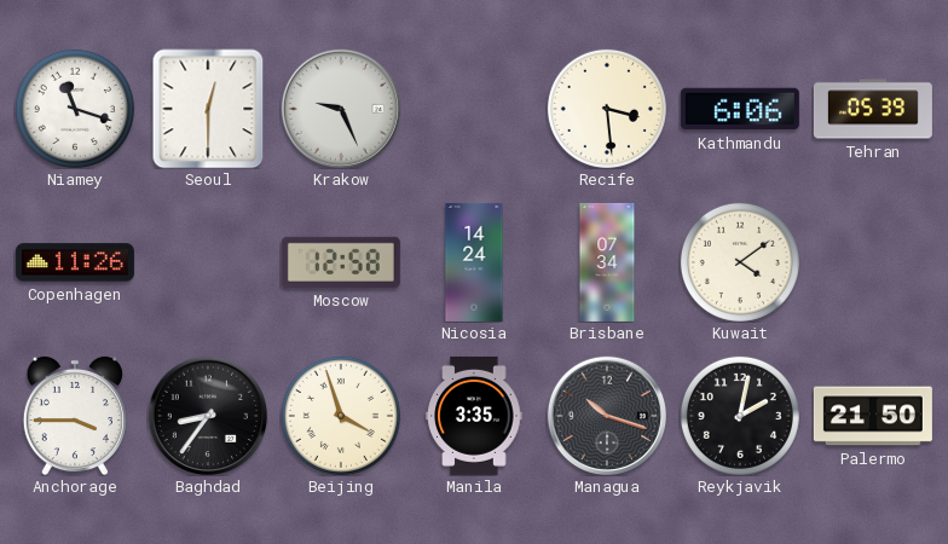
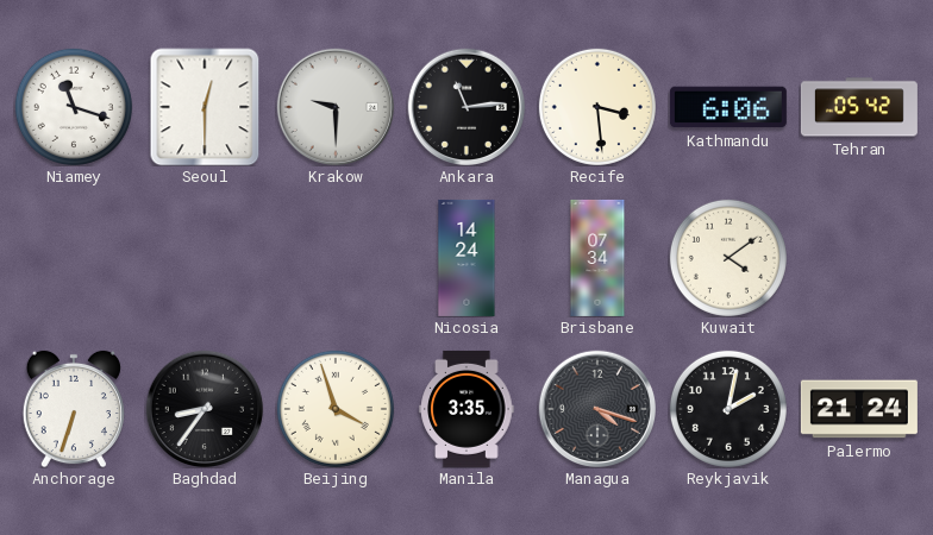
Krakow: 9:26 -> 9:30 (334, 106)
Ankara: none -> 11:14 (465, 106)
Tehran: 05:39 -> 05:42 (859, 107)
Copenhagen: 11:26 -> none (75, 262)
Moscow: 12:58 -> none (341, 262)
Anchorage: 3:45 -> 6:33 (74, 409)
Managua: 10:18 -> 4:18 (596, 408)
Palermo: 21:50 -> 21:24 (859, 409)
